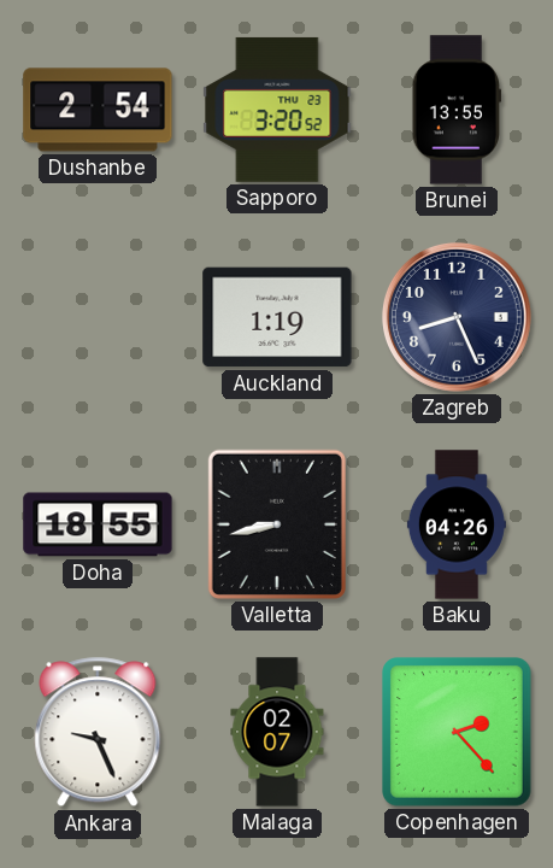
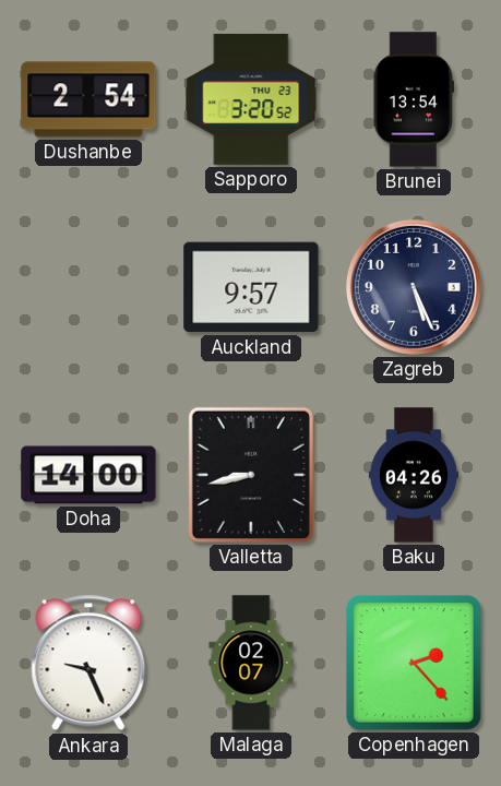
Brunei: 13:55 -> 13:54 (413, 99)
Auckland: 1:19 -> 9:57 (251, 287)
Zagreb: 8:26 -> 5:26 (414, 287)
Doha: 18:55 -> 14:00 (88, 475)
